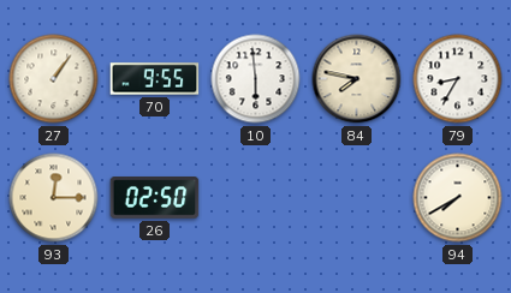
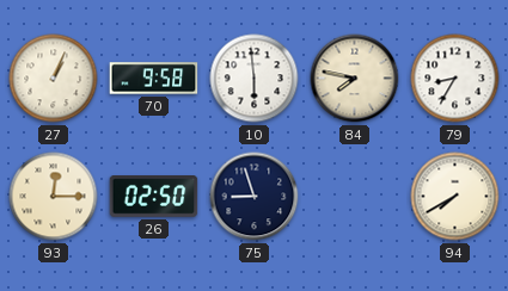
27: 1:06 -> 1:04 (54, 79)
70: 9:55 -> 9:58 (154, 79)
75: none -> 8:57 (255, 197)
